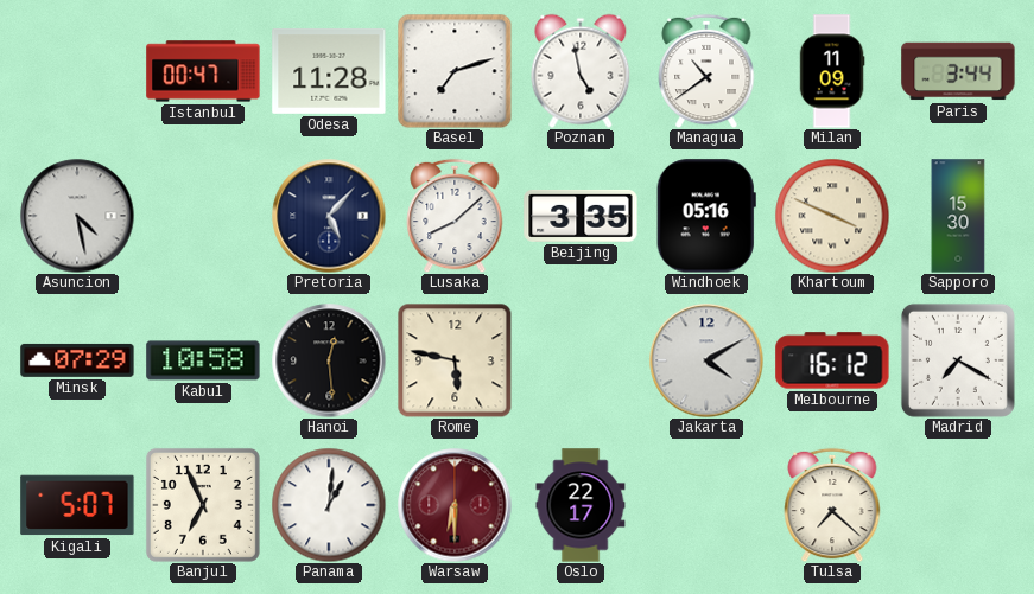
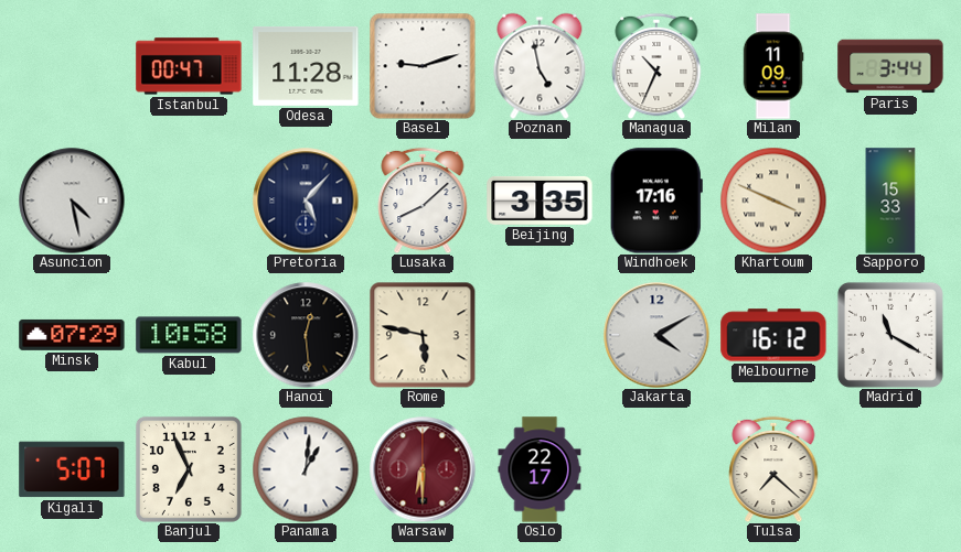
Basel: 7:12 -> 9:12 (423, 66)
Managua: 10:39 -> 10:34 (656, 66)
Windhoek: 05:16 -> 17:16 (656, 201)
Sapporo: 15:30 -> 15:33 (890, 201)
Madrid: 7:20 -> 11:20 (890, 335)
